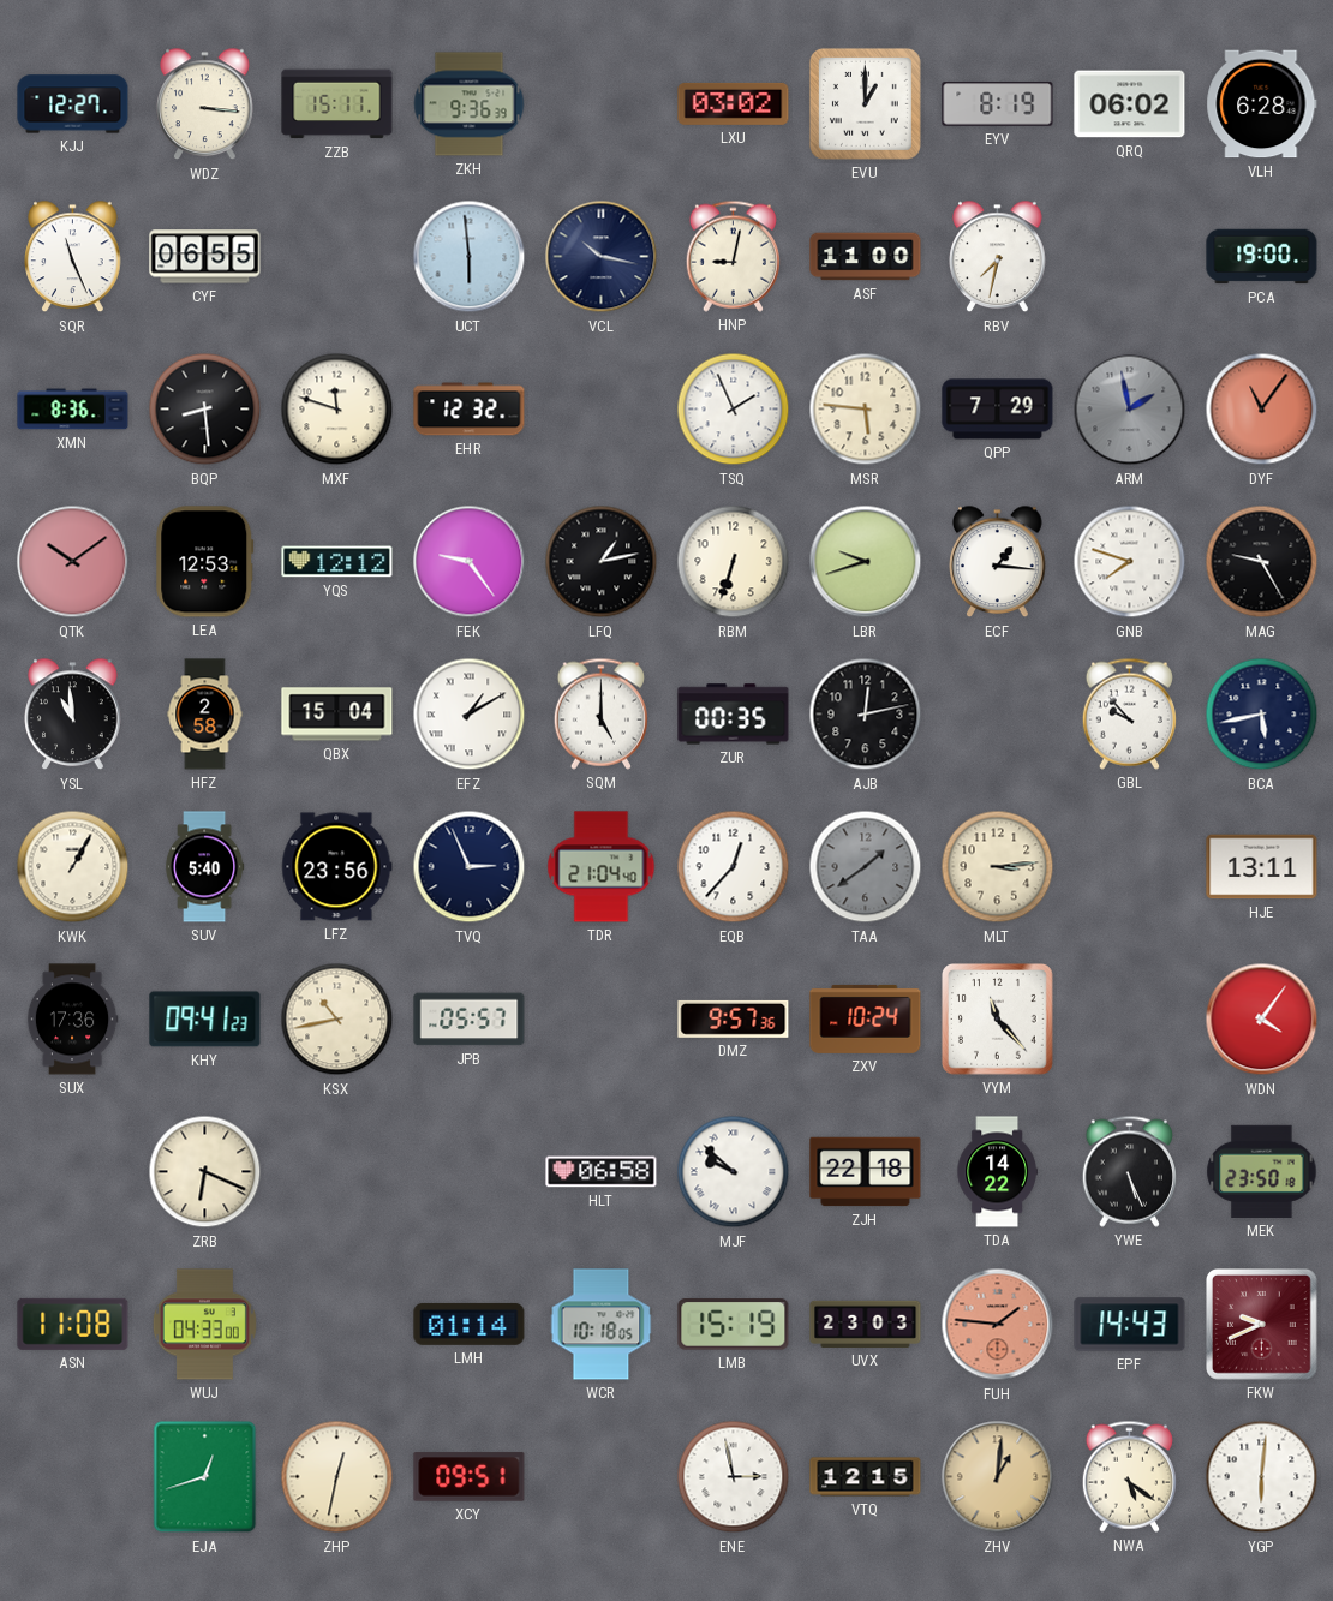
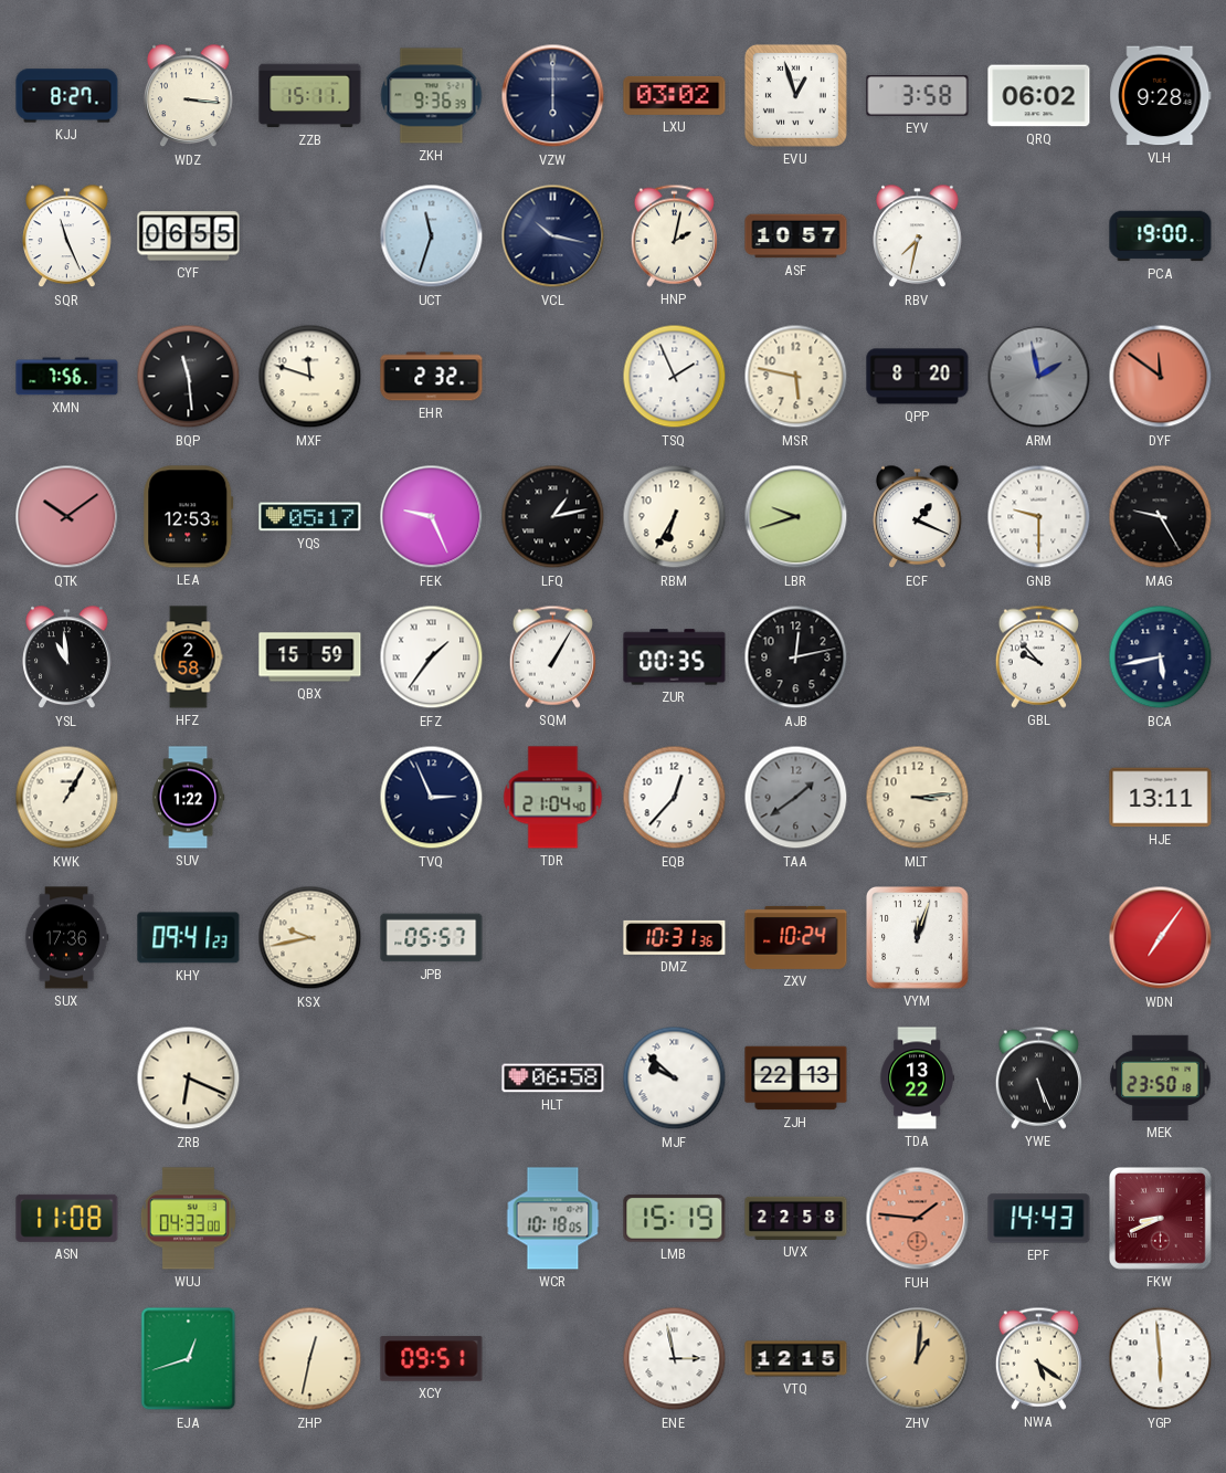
KJJ: 12:27 -> 8:27 (67, 96)
VZW: none -> 6:00 (553, 96)
EVU: 1:00 -> 12:57 (795, 95)
EYV: 8:19 -> 3:58 (918, 96)
VLH: 6:28 -> 9:28 (1161, 96)
UCT: 5:59 -> 11:33 (432, 236)
HNP: 9:02 -> 2:02 (674, 235)
ASF: 11:00 -> 10:57 (796, 236)
XMN: 8:36 -> 7:56 (67, 377)
BQP: 8:29 -> 11:29 (189, 377)
EHR: 12:32 -> 2:32 (432, 377)
MSR: 5:46 -> 5:47 (796, 377)
QPP: 7:29 -> 8:20 (918, 377)
DYF: 11:06 -> 11:51 (1161, 377)
YQS: 12:12 -> 05:17 (310, 517)
FEK: 9:24 -> 9:26 (432, 517)
RBM: 6:33 -> 6:35 (675, 517)
ECF: 1:16 -> 1:19 (918, 517)
GNB: 7:48 -> 9:30 (1039, 517)
QBX: 15:04 -> 15:59 (310, 657)
EFZ: 1:10 -> 1:36 (432, 657)
SQM: 5:00 -> 1:05 (552, 656)
SUV: 5:40 -> 1:22 (188, 798)
LFZ: 23:56 -> none (337, 867)
KSX: 10:43 -> 9:43 (310, 938)
DMZ: 9:57 -> 10:31 (675, 937)
VYM: 11:23 -> 12:03 (918, 938)
WDN: 4:06 -> 7:06 (1161, 938)
ZJH: 22:18 -> 22:13 (796, 1079)
TDA: 14:22 -> 13:22 (917, 1079)
LMH: 01:14 -> none (470, 1324)
UVX: 23:03 -> 22:58 (796, 1218)
FKW: 9:41 -> 8:41 (1161, 1219)
YGP: 6:01 -> 5:59 (1161, 1359)
